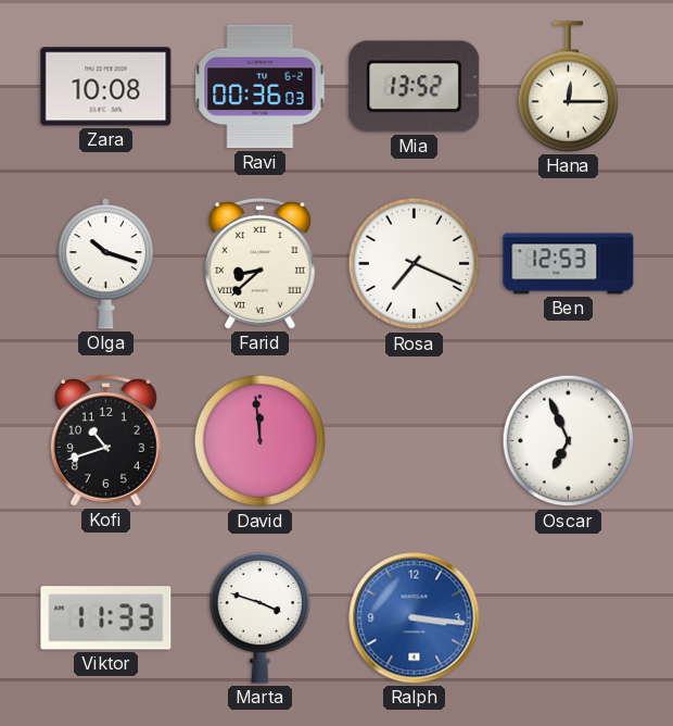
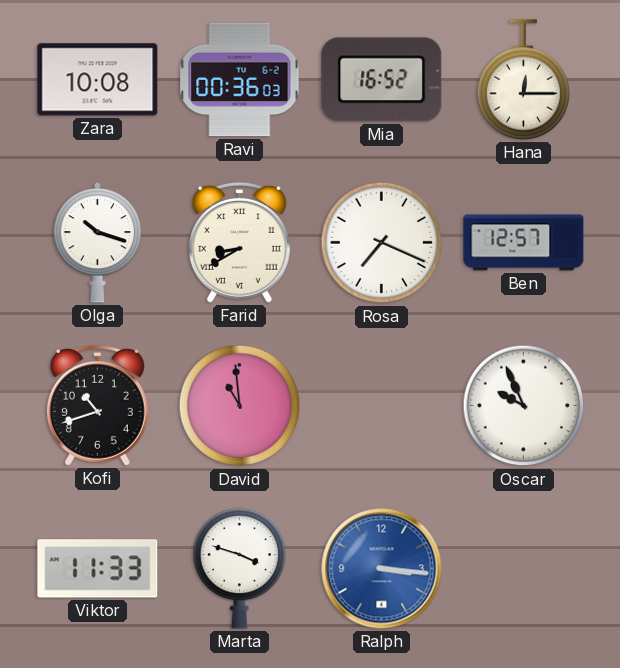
Mia: 13:52 -> 16:52 (382, 80)
Farid: 8:38 -> 8:40 (239, 242)
Ben: 12:53 -> 12:57 (524, 243)
David: 11:59 -> 10:59 (240, 406)
Oscar: 6:56 -> 9:56 (524, 406)
